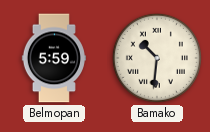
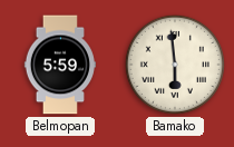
Bamako: 10:31 -> 5:59 (175, 65)
